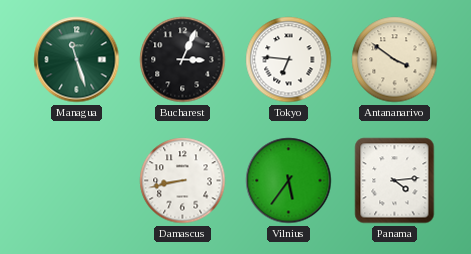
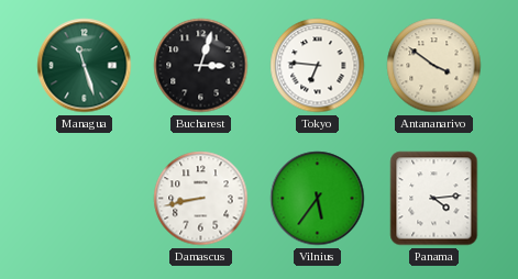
Bucharest: 3:04 -> 3:03 (201, 66)
